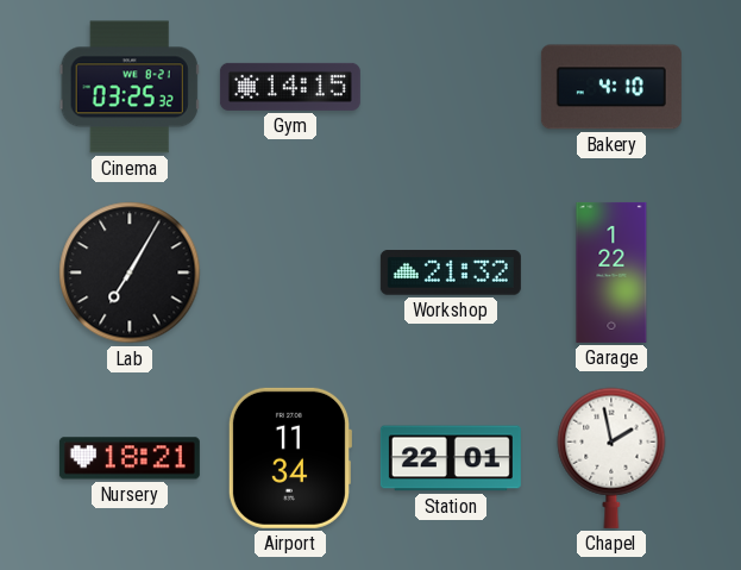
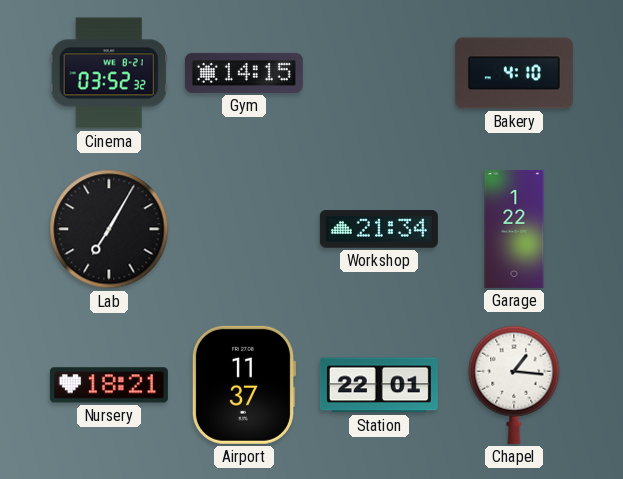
Cinema: 03:25 -> 03:52 (109, 73)
Workshop: 21:32 -> 21:34 (379, 230)
Airport: 11:34 -> 11:37 (243, 385)
Chapel: 1:58 -> 1:16 (514, 385)
